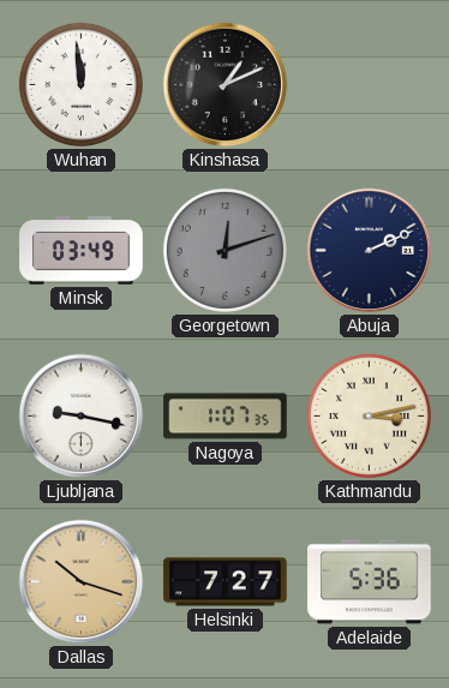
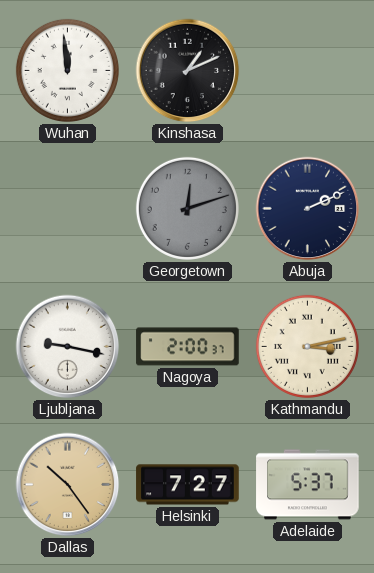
Minsk: 03:49 -> none (82, 251)
Nagoya: 1:07 -> 2:00 (188, 347)
Dallas: 10:18 -> 10:24 (68, 485)
Adelaide: 5:36 -> 5:37 (308, 485)
